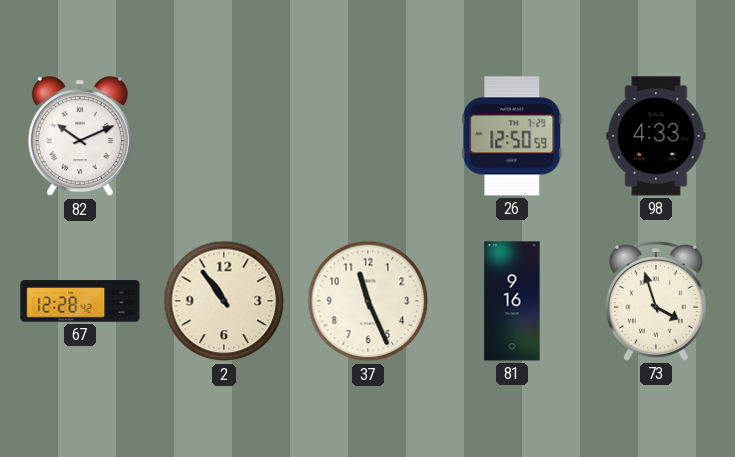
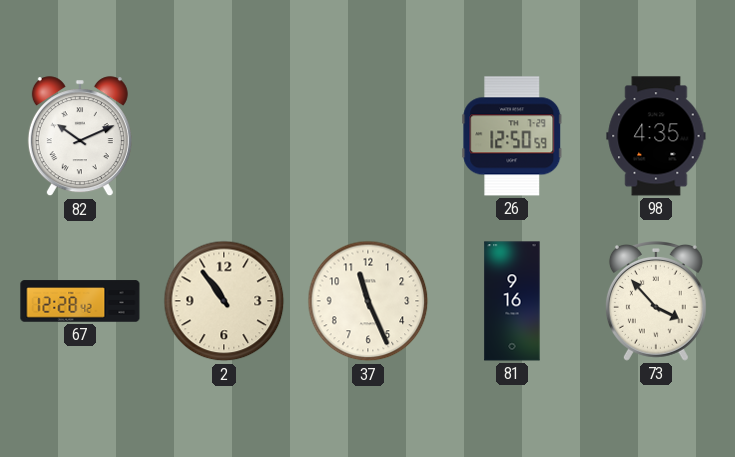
98: 4:33 -> 4:35 (656, 136)
73: 3:57 -> 3:53 (656, 302)
